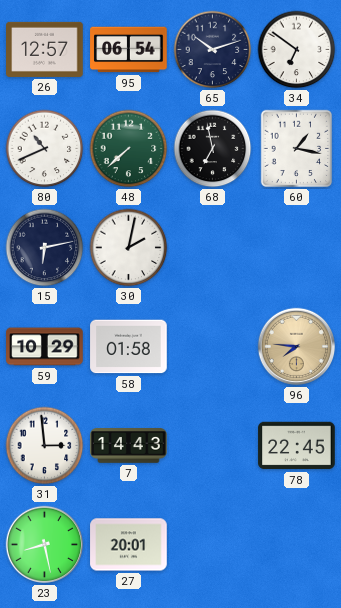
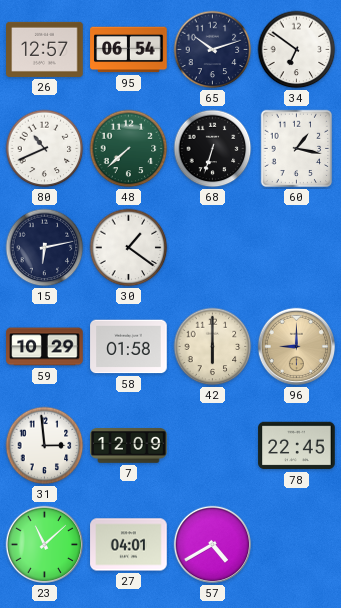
68: 6:58 -> 6:33 (213, 149)
30: 2:02 -> 1:21 (129, 248)
42: none -> 6:00 (213, 347)
96: 7:46 -> 9:00 (297, 347)
7: 14:43 -> 12:09 (129, 446)
23: 8:28 -> 11:08 (45, 545)
27: 20:01 -> 04:01 (129, 545)
57: none -> 4:40 (213, 545)
